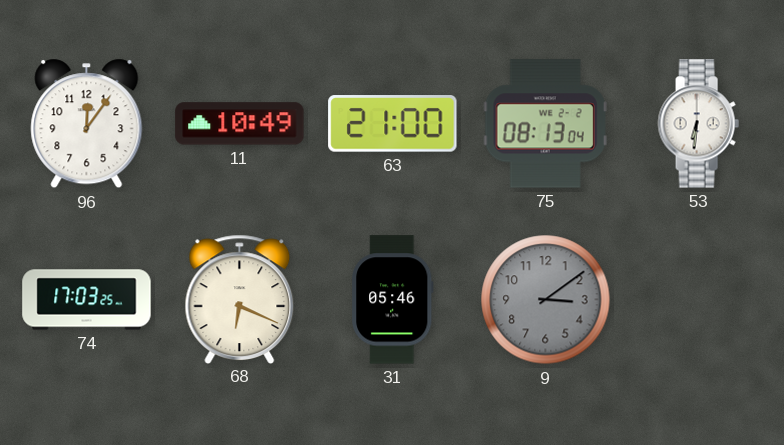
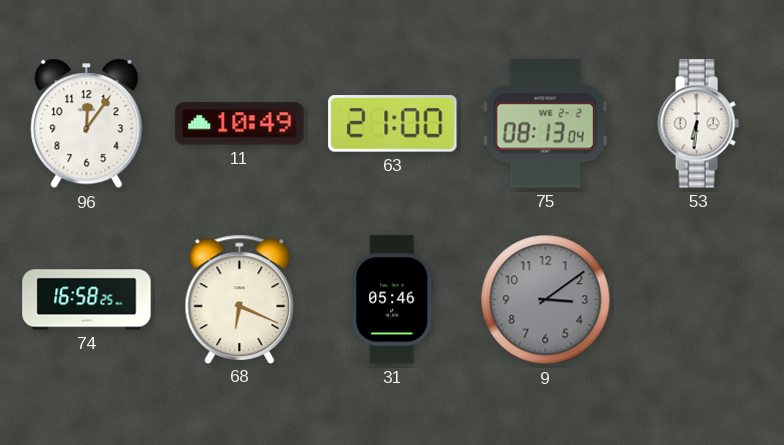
74: 17:03 -> 16:58 (87, 300)
